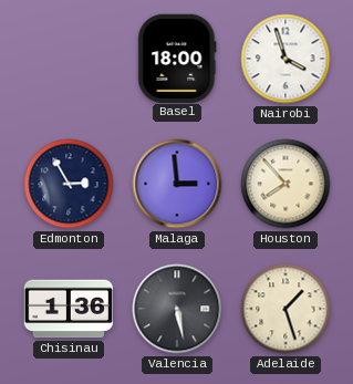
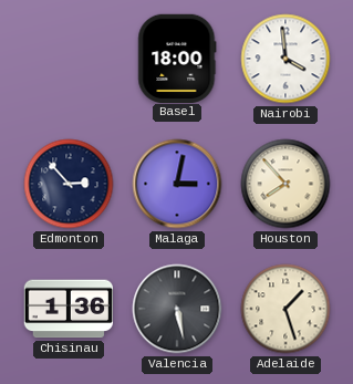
Nairobi: 3:57 -> 3:59 (285, 59)
Edmonton: 2:55 -> 2:53 (69, 184)
Malaga: 2:59 -> 3:02 (177, 184)
